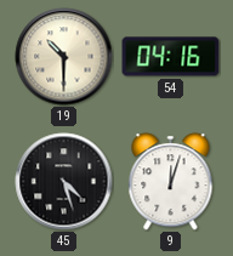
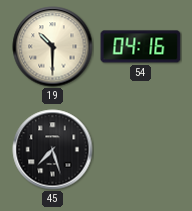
45: 4:27 -> 7:27 (53, 150)
9: 12:03 -> none (171, 182)
